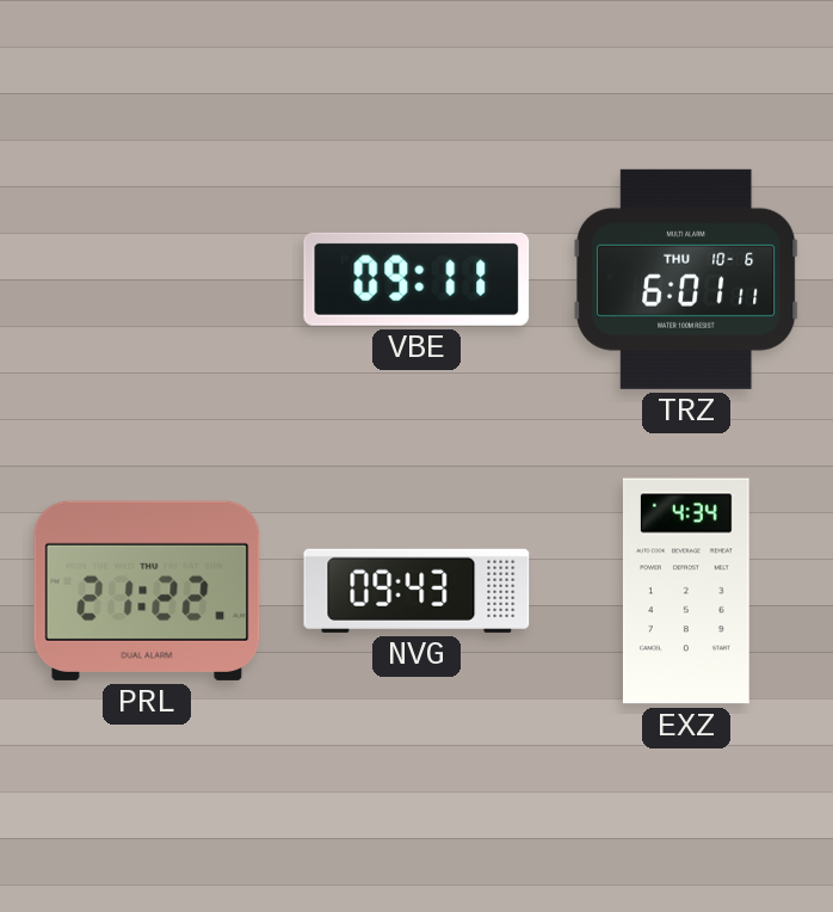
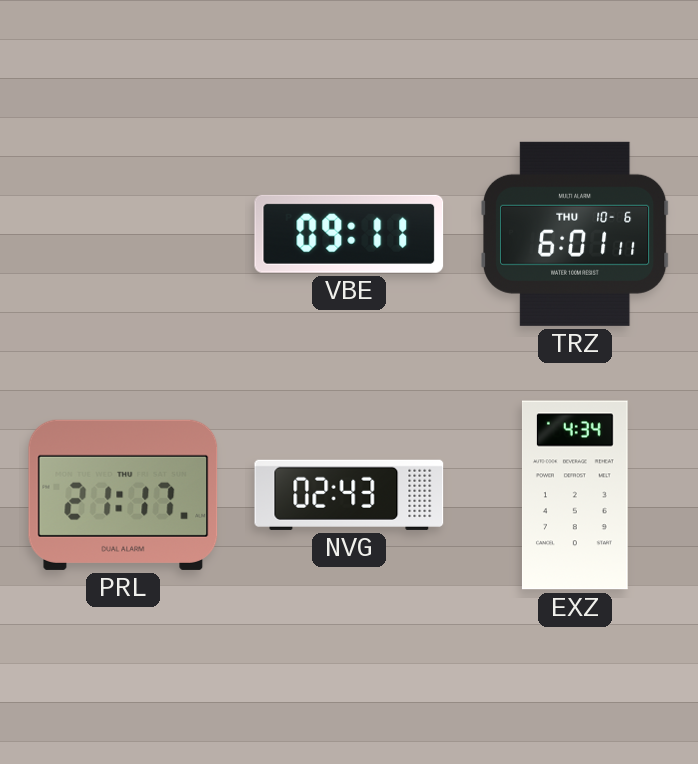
PRL: 21:22 -> 21:17 (123, 495)
NVG: 09:43 -> 02:43 (349, 495)
